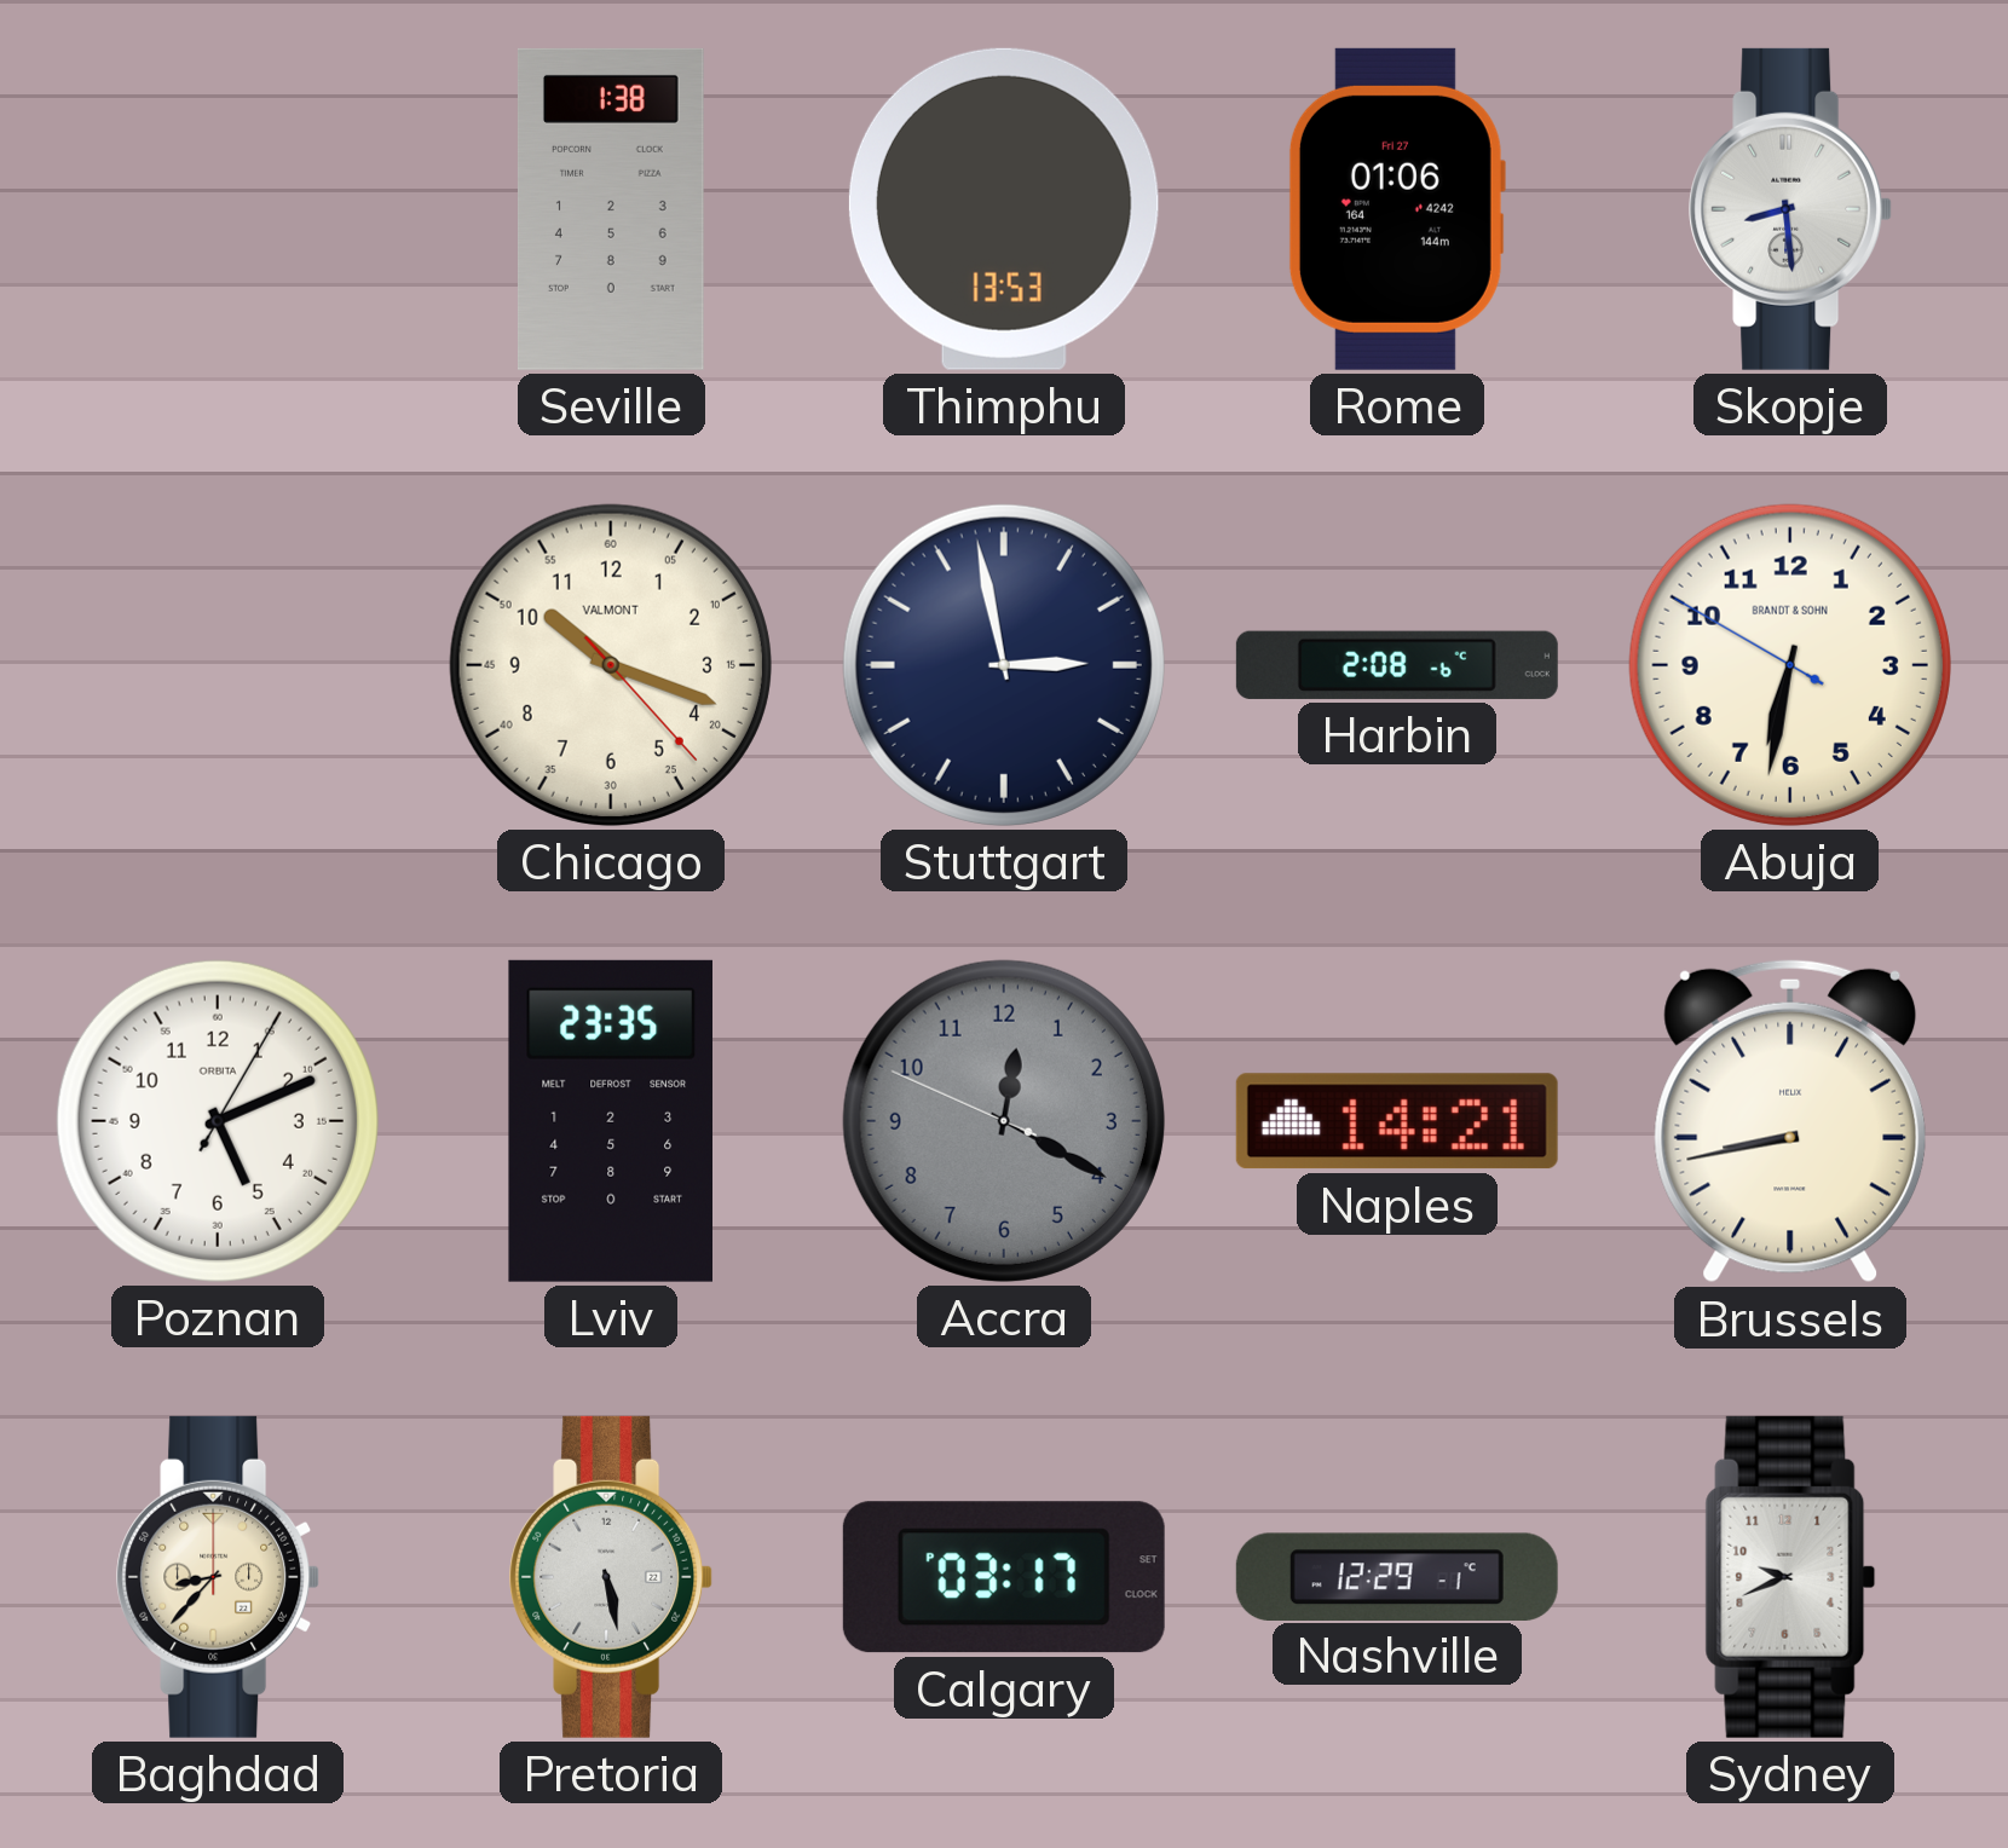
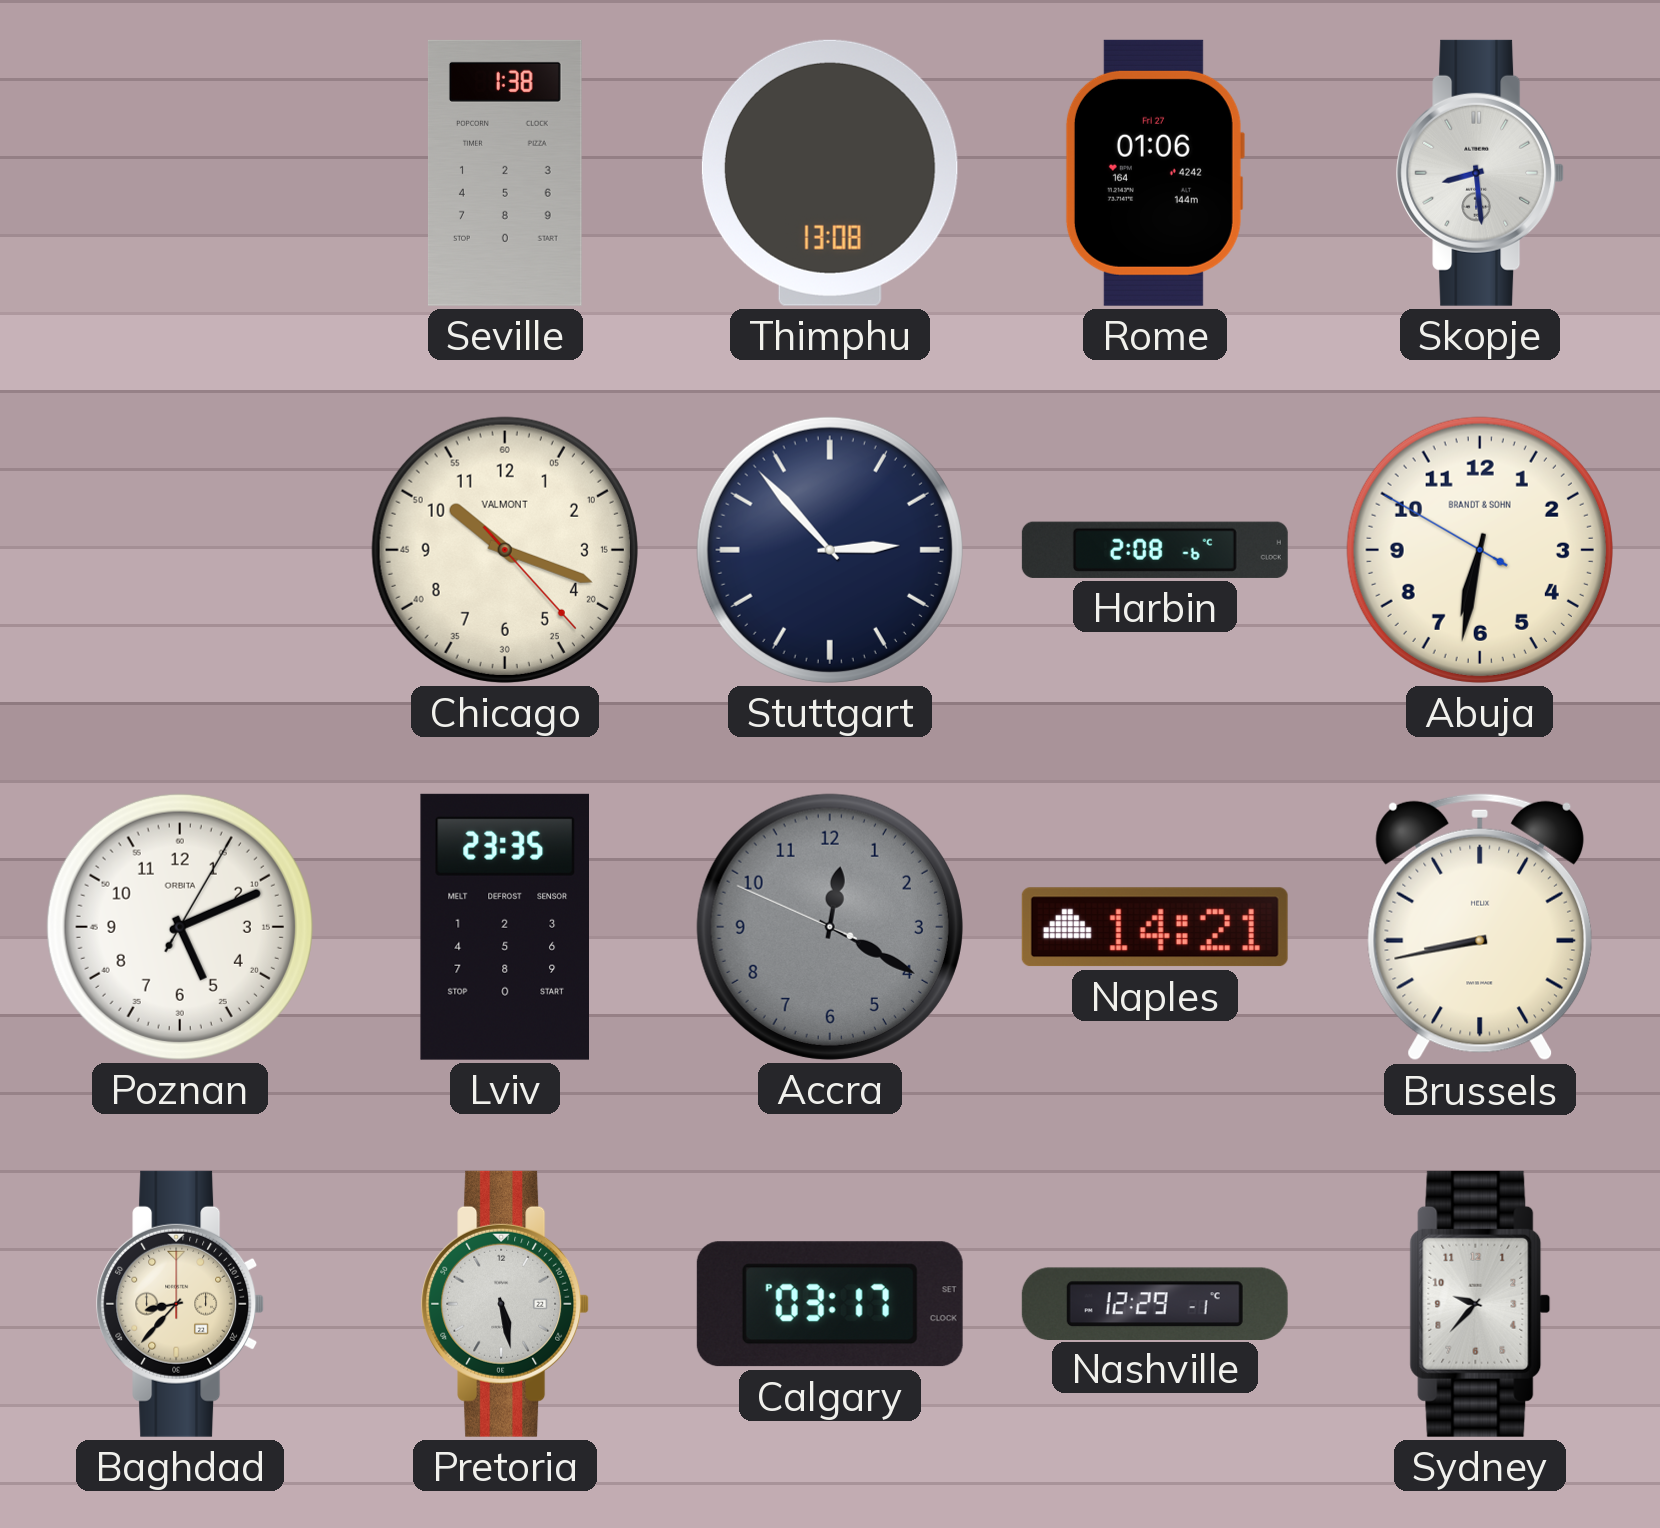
Thimphu: 13:53 -> 13:08 (830, 173)
Stuttgart: 2:58 -> 2:53 (830, 550)
Sydney: 9:41 -> 9:37 (1480, 1304)
